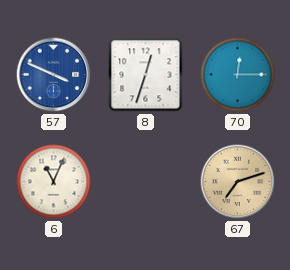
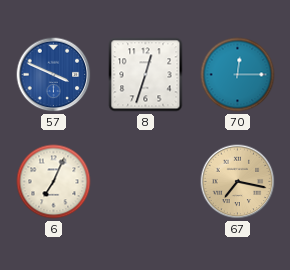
6: 11:04 -> 7:04 (54, 182)
67: 7:12 -> 7:17 (238, 182)
